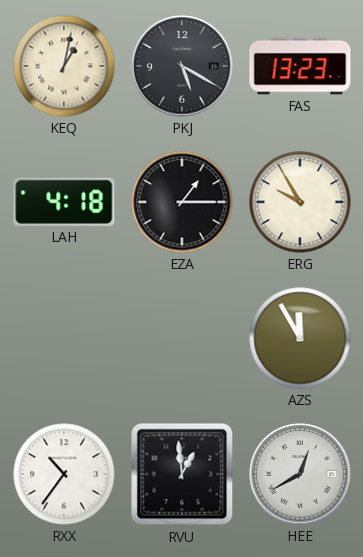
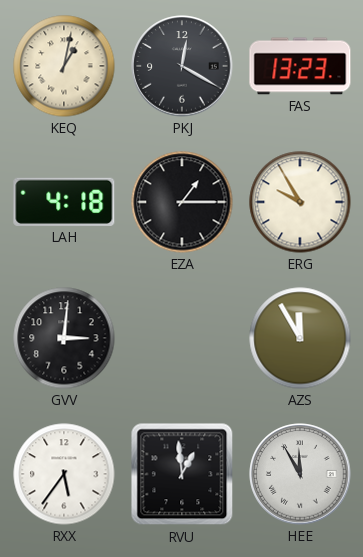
PKJ: 5:20 -> 12:20 (182, 66)
GVV: none -> 3:01 (64, 338)
RXX: 10:36 -> 5:36 (64, 474)
HEE: 12:40 -> 11:55 (300, 474)
